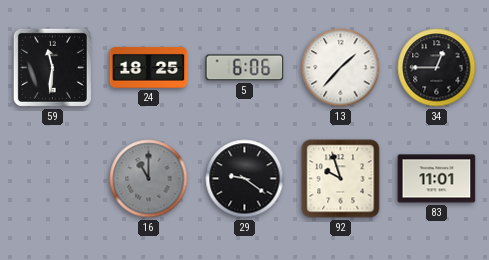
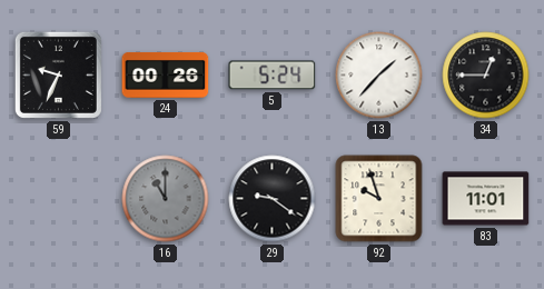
59: 11:31 -> 9:34 (58, 74)
24: 18:25 -> 00:26 (166, 76)
5: 6:06 -> 5:24 (273, 76)
